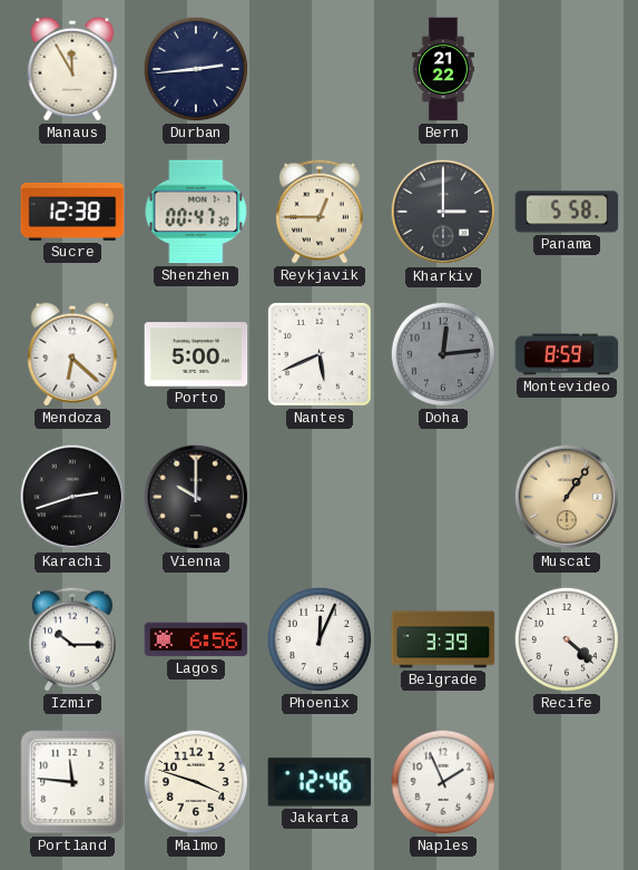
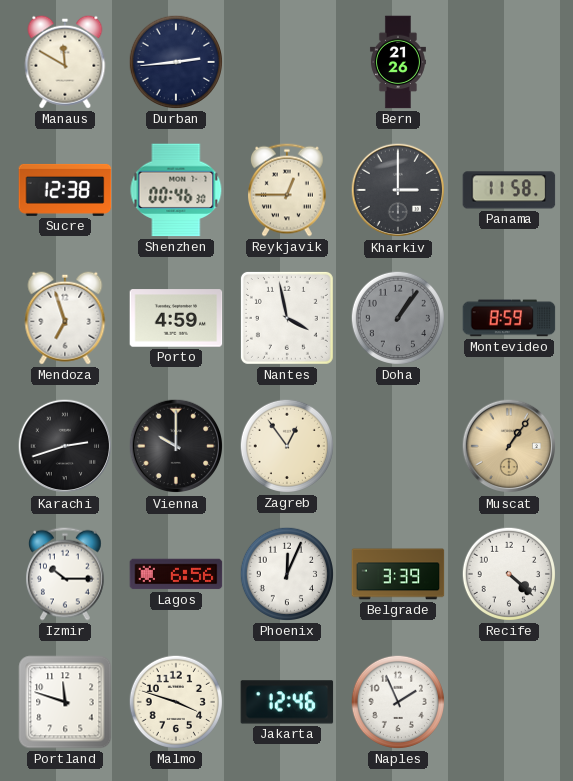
Manaus: 11:55 -> 11:50 (65, 62)
Bern: 21:22 -> 21:26 (398, 62)
Shenzhen: 00:47 -> 00:46 (176, 190)
Panama: 5:58 -> 11:58 (509, 190)
Mendoza: 6:22 -> 6:57 (65, 318)
Porto: 5:00 -> 4:59 (176, 318)
Nantes: 5:41 -> 3:58 (287, 318)
Doha: 12:14 -> 1:06 (398, 318)
Zagreb: none -> 12:54 (287, 446)
Portland: 11:46 -> 11:48 (65, 702)
